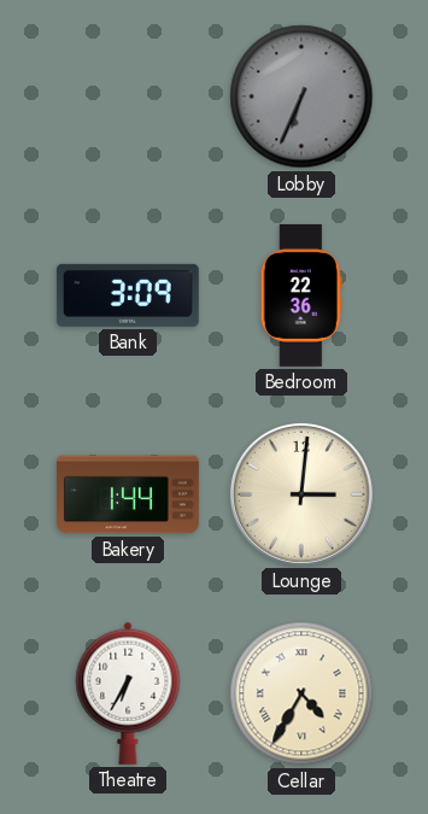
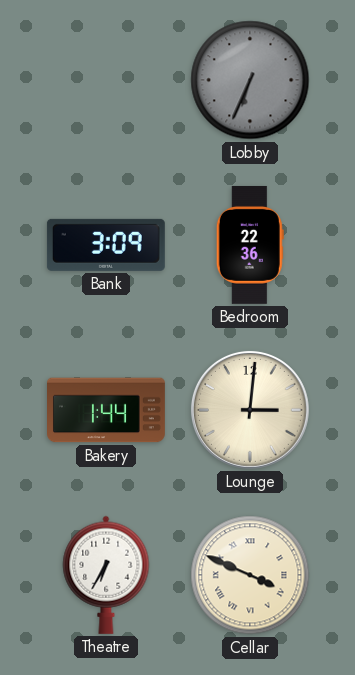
Cellar: 4:35 -> 3:49 (250, 575)
